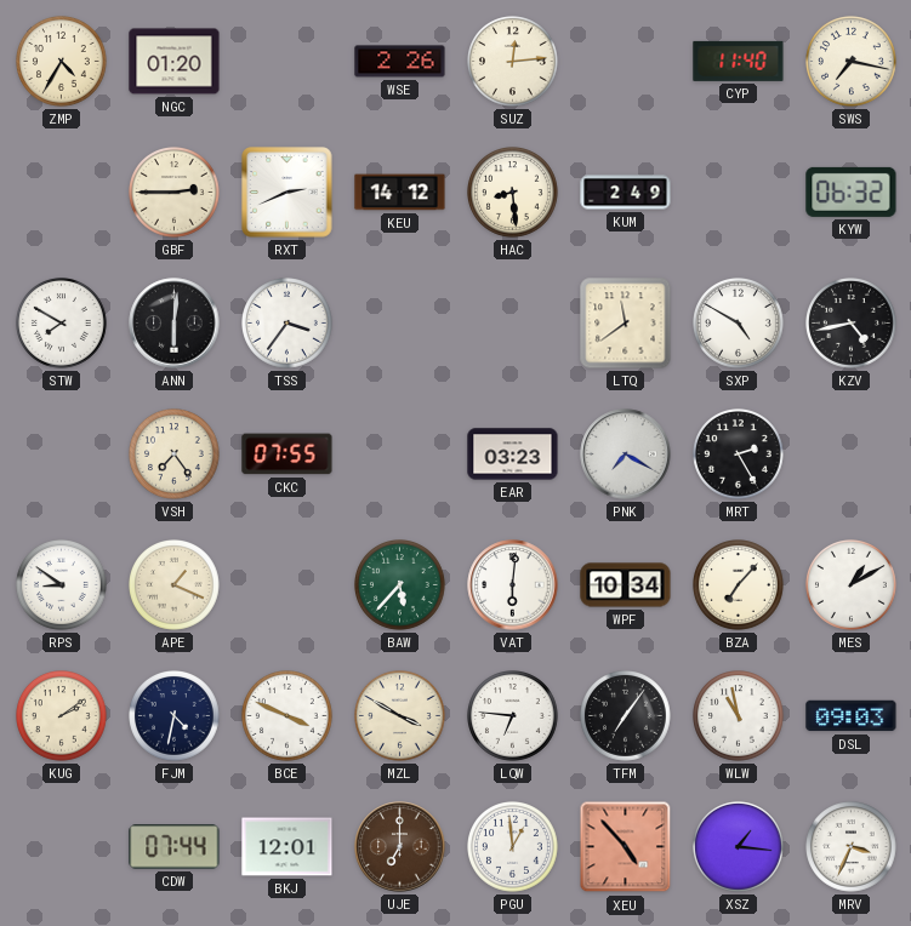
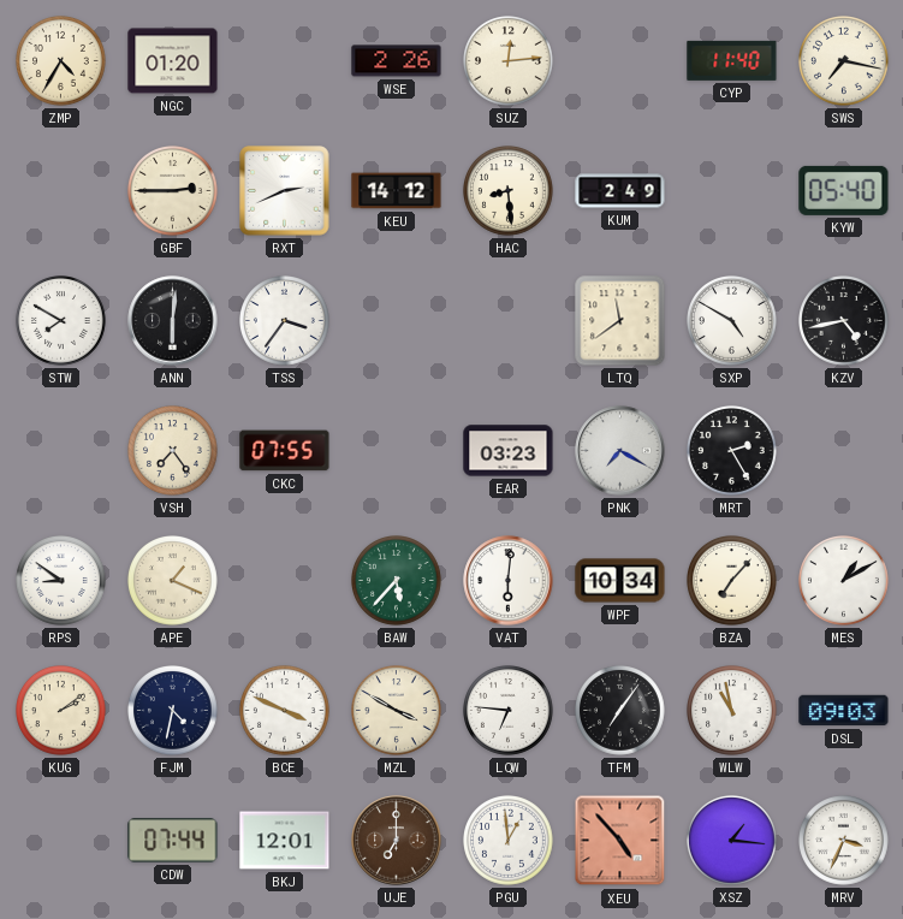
KYW: 06:32 -> 05:40 (844, 190)
